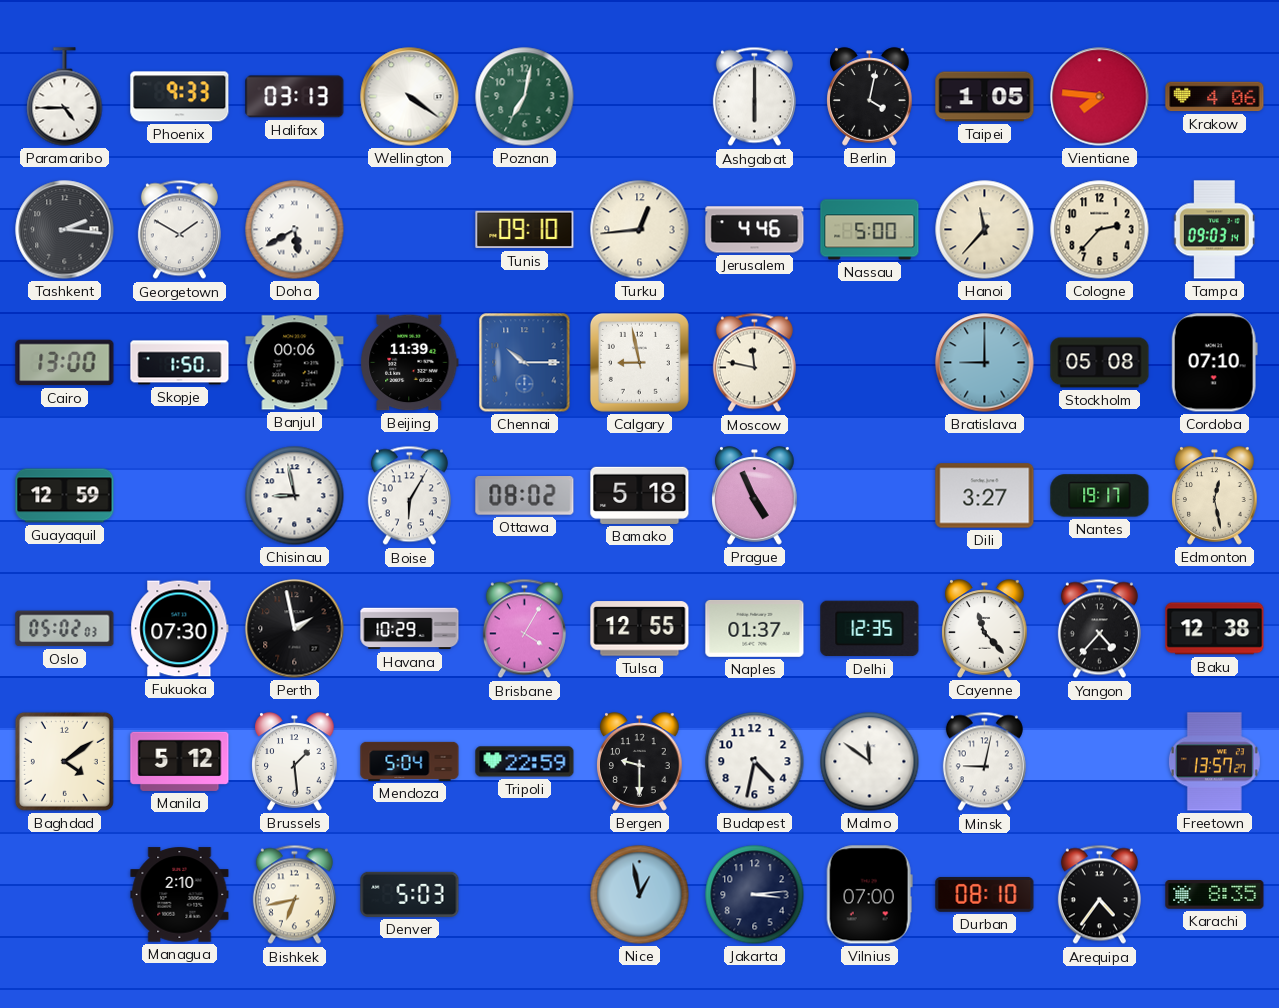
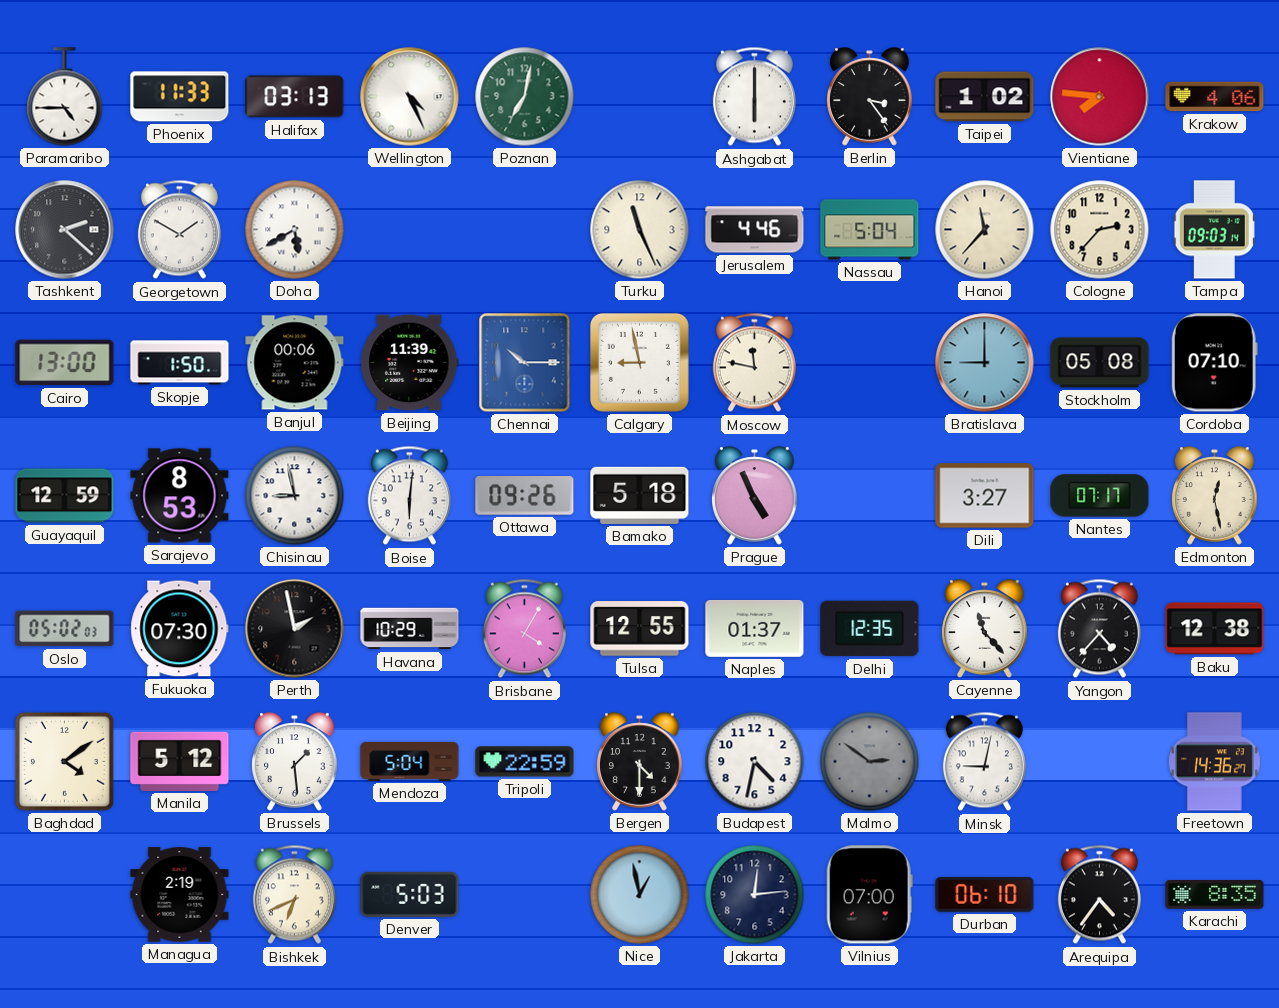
Phoenix: 9:33 -> 11:33 (180, 97)
Wellington: 4:21 -> 4:26 (410, 97)
Berlin: 4:02 -> 3:24 (870, 97)
Taipei: 1:05 -> 1:02 (985, 97)
Tashkent: 2:16 -> 2:22 (65, 230)
Tunis: 09:10 -> none (525, 230)
Turku: 12:44 -> 11:26 (640, 230)
Nassau: 5:00 -> 5:04 (870, 230)
Sarajevo: none -> 8:53 (180, 496)
Boise: 6:05 -> 6:01 (409, 496)
Ottawa: 08:02 -> 09:26 (525, 496)
Nantes: 19:17 -> 07:17 (1100, 496)
Bergen: 9:30 -> 4:30 (640, 762)
Malmo: 11:51 -> 2:51 (870, 762)
Malmo dial: white -> grey (870, 762)
Freetown: 13:57 -> 14:36 (1214, 762)
Managua: 2:10 -> 2:19 (180, 895)
Bishkek: 6:43 -> 6:41 (294, 895)
Jakarta: 3:14 -> 12:14 (755, 895)
Durban: 08:10 -> 06:10 (985, 895)
